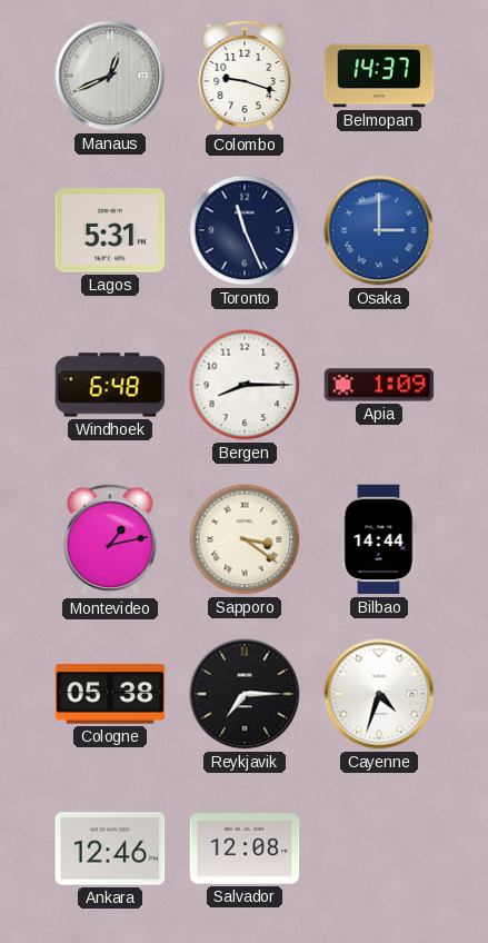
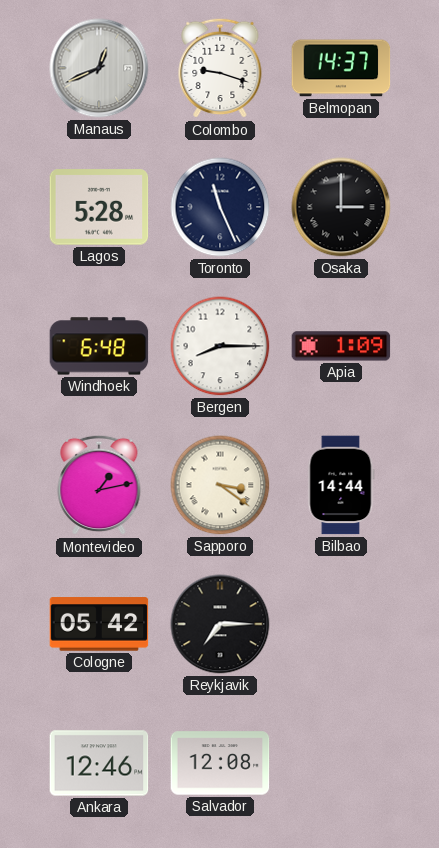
Lagos: 5:31 -> 5:28 (99, 207)
Osaka dial: blue -> black (341, 207)
Cologne: 05:38 -> 05:42 (99, 624)
Cayenne: 4:33 -> none (379, 694)
